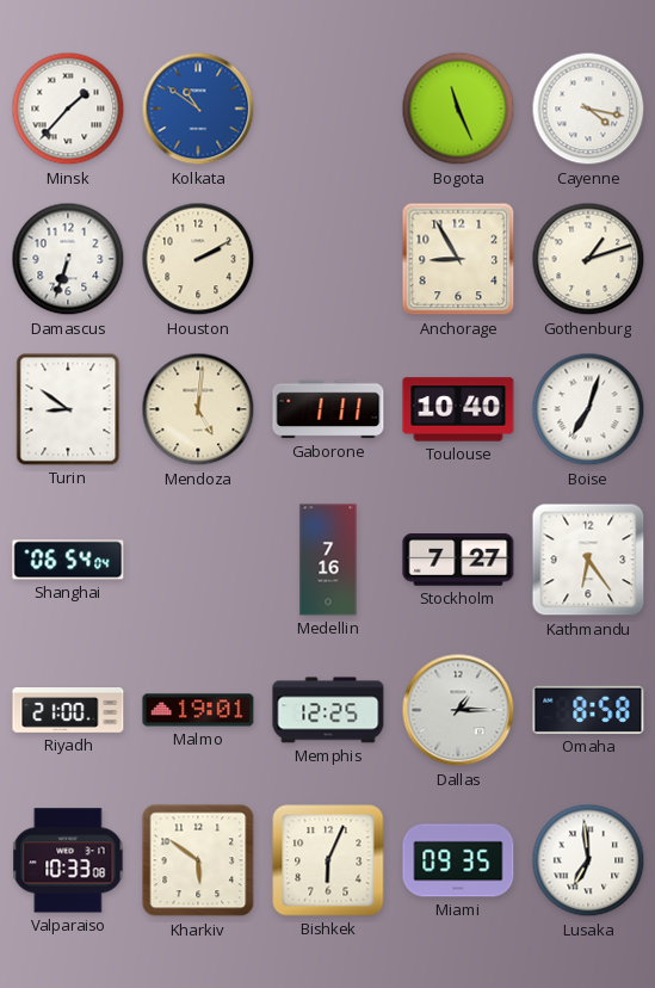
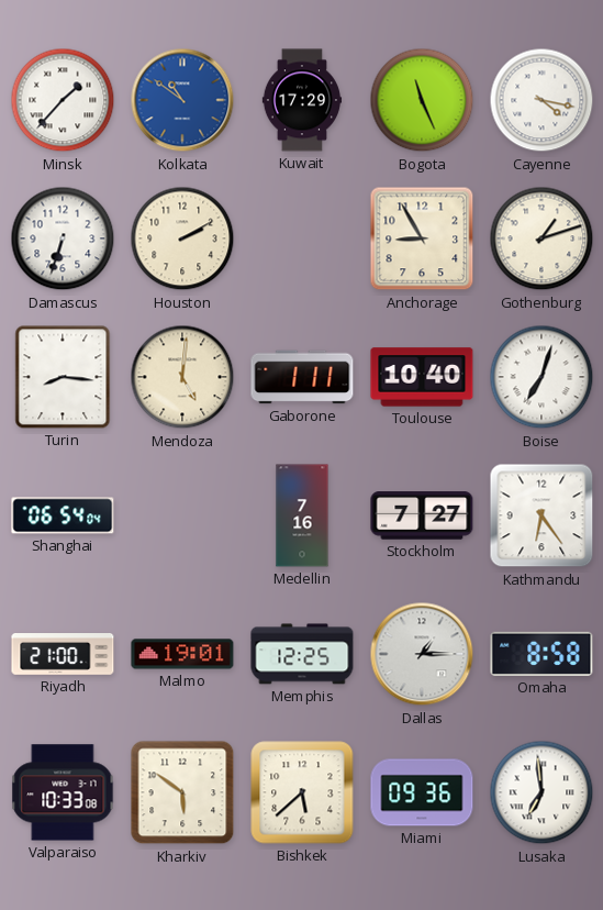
Kuwait: none -> 17:29 (301, 100)
Turin: 8:51 -> 8:16 (63, 377)
Bishkek: 6:04 -> 5:38 (302, 792)
Miami: 09:35 -> 09:36 (422, 792)
